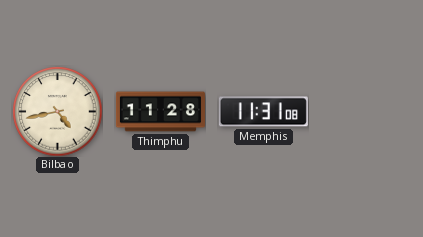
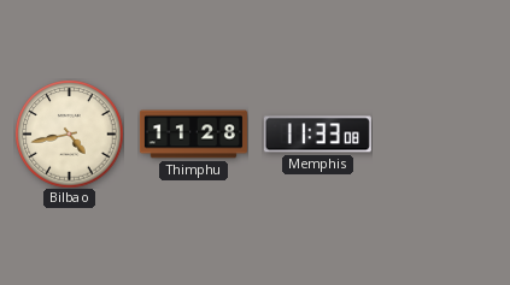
Memphis: 11:31 -> 11:33 (317, 135)
